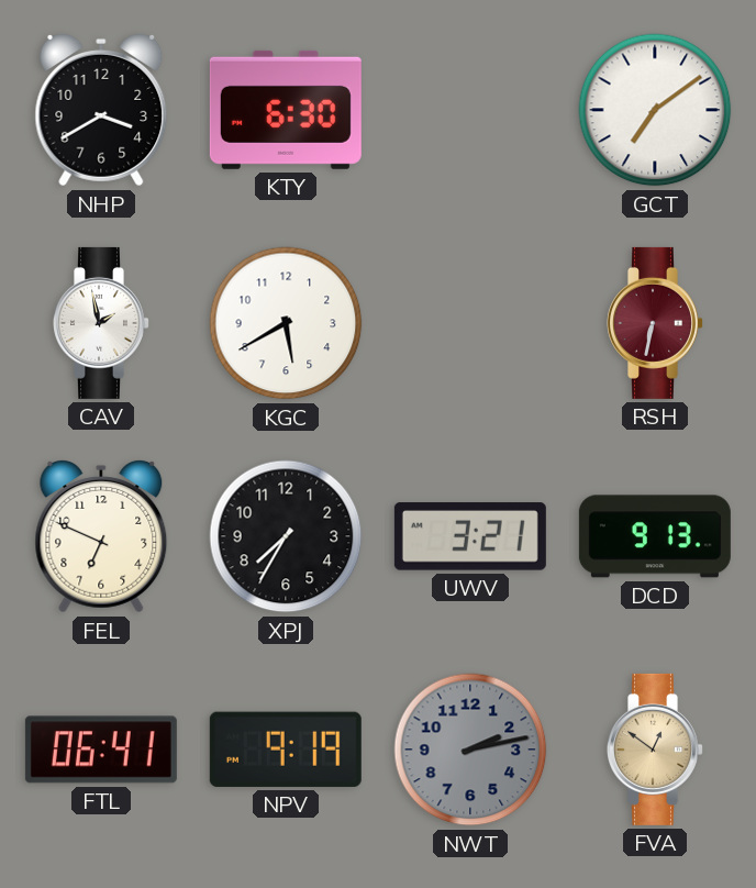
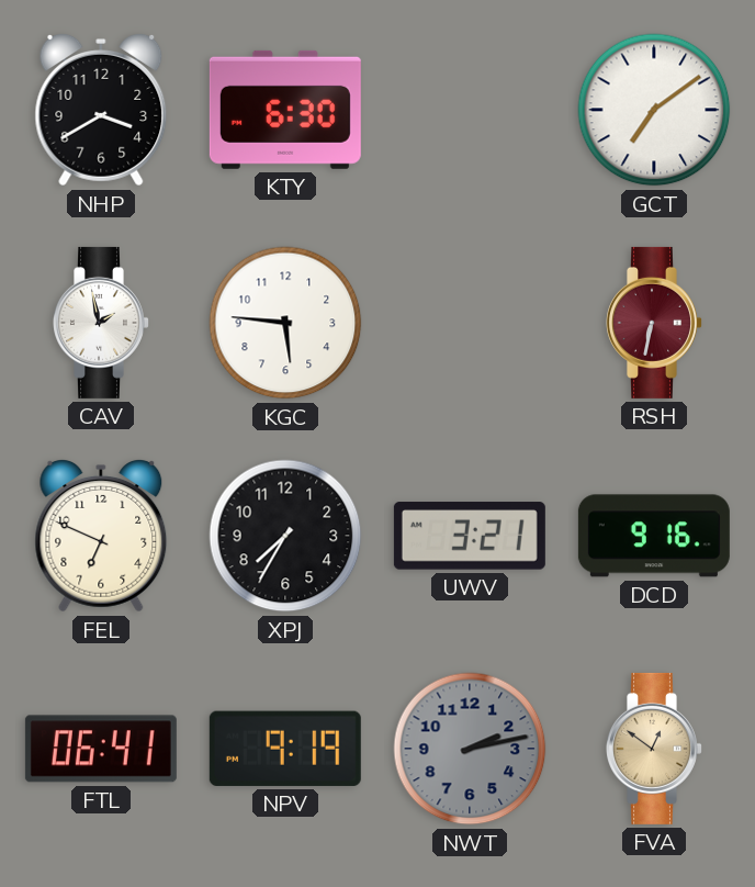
KGC: 5:40 -> 5:46 (285, 323)
DCD: 9:13 -> 9:16 (654, 536)
